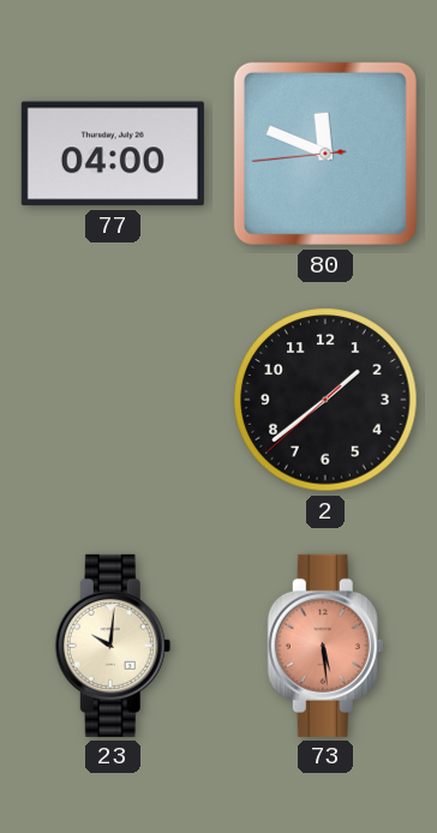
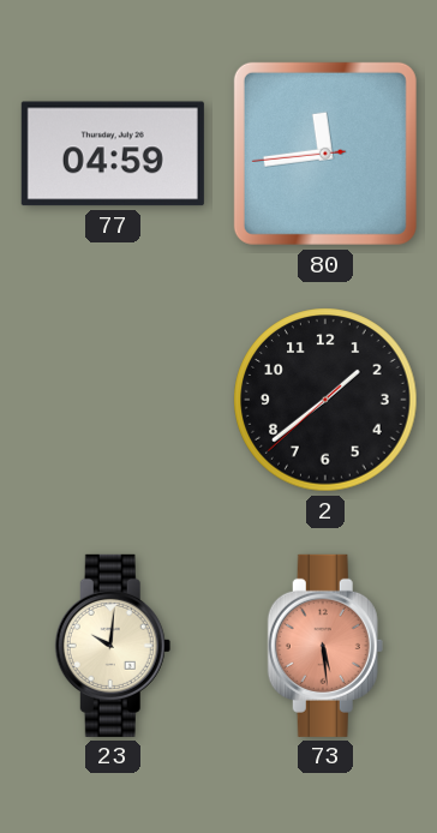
77: 04:00 -> 04:59 (113, 154)
80: 11:48 -> 11:43 (325, 154)
